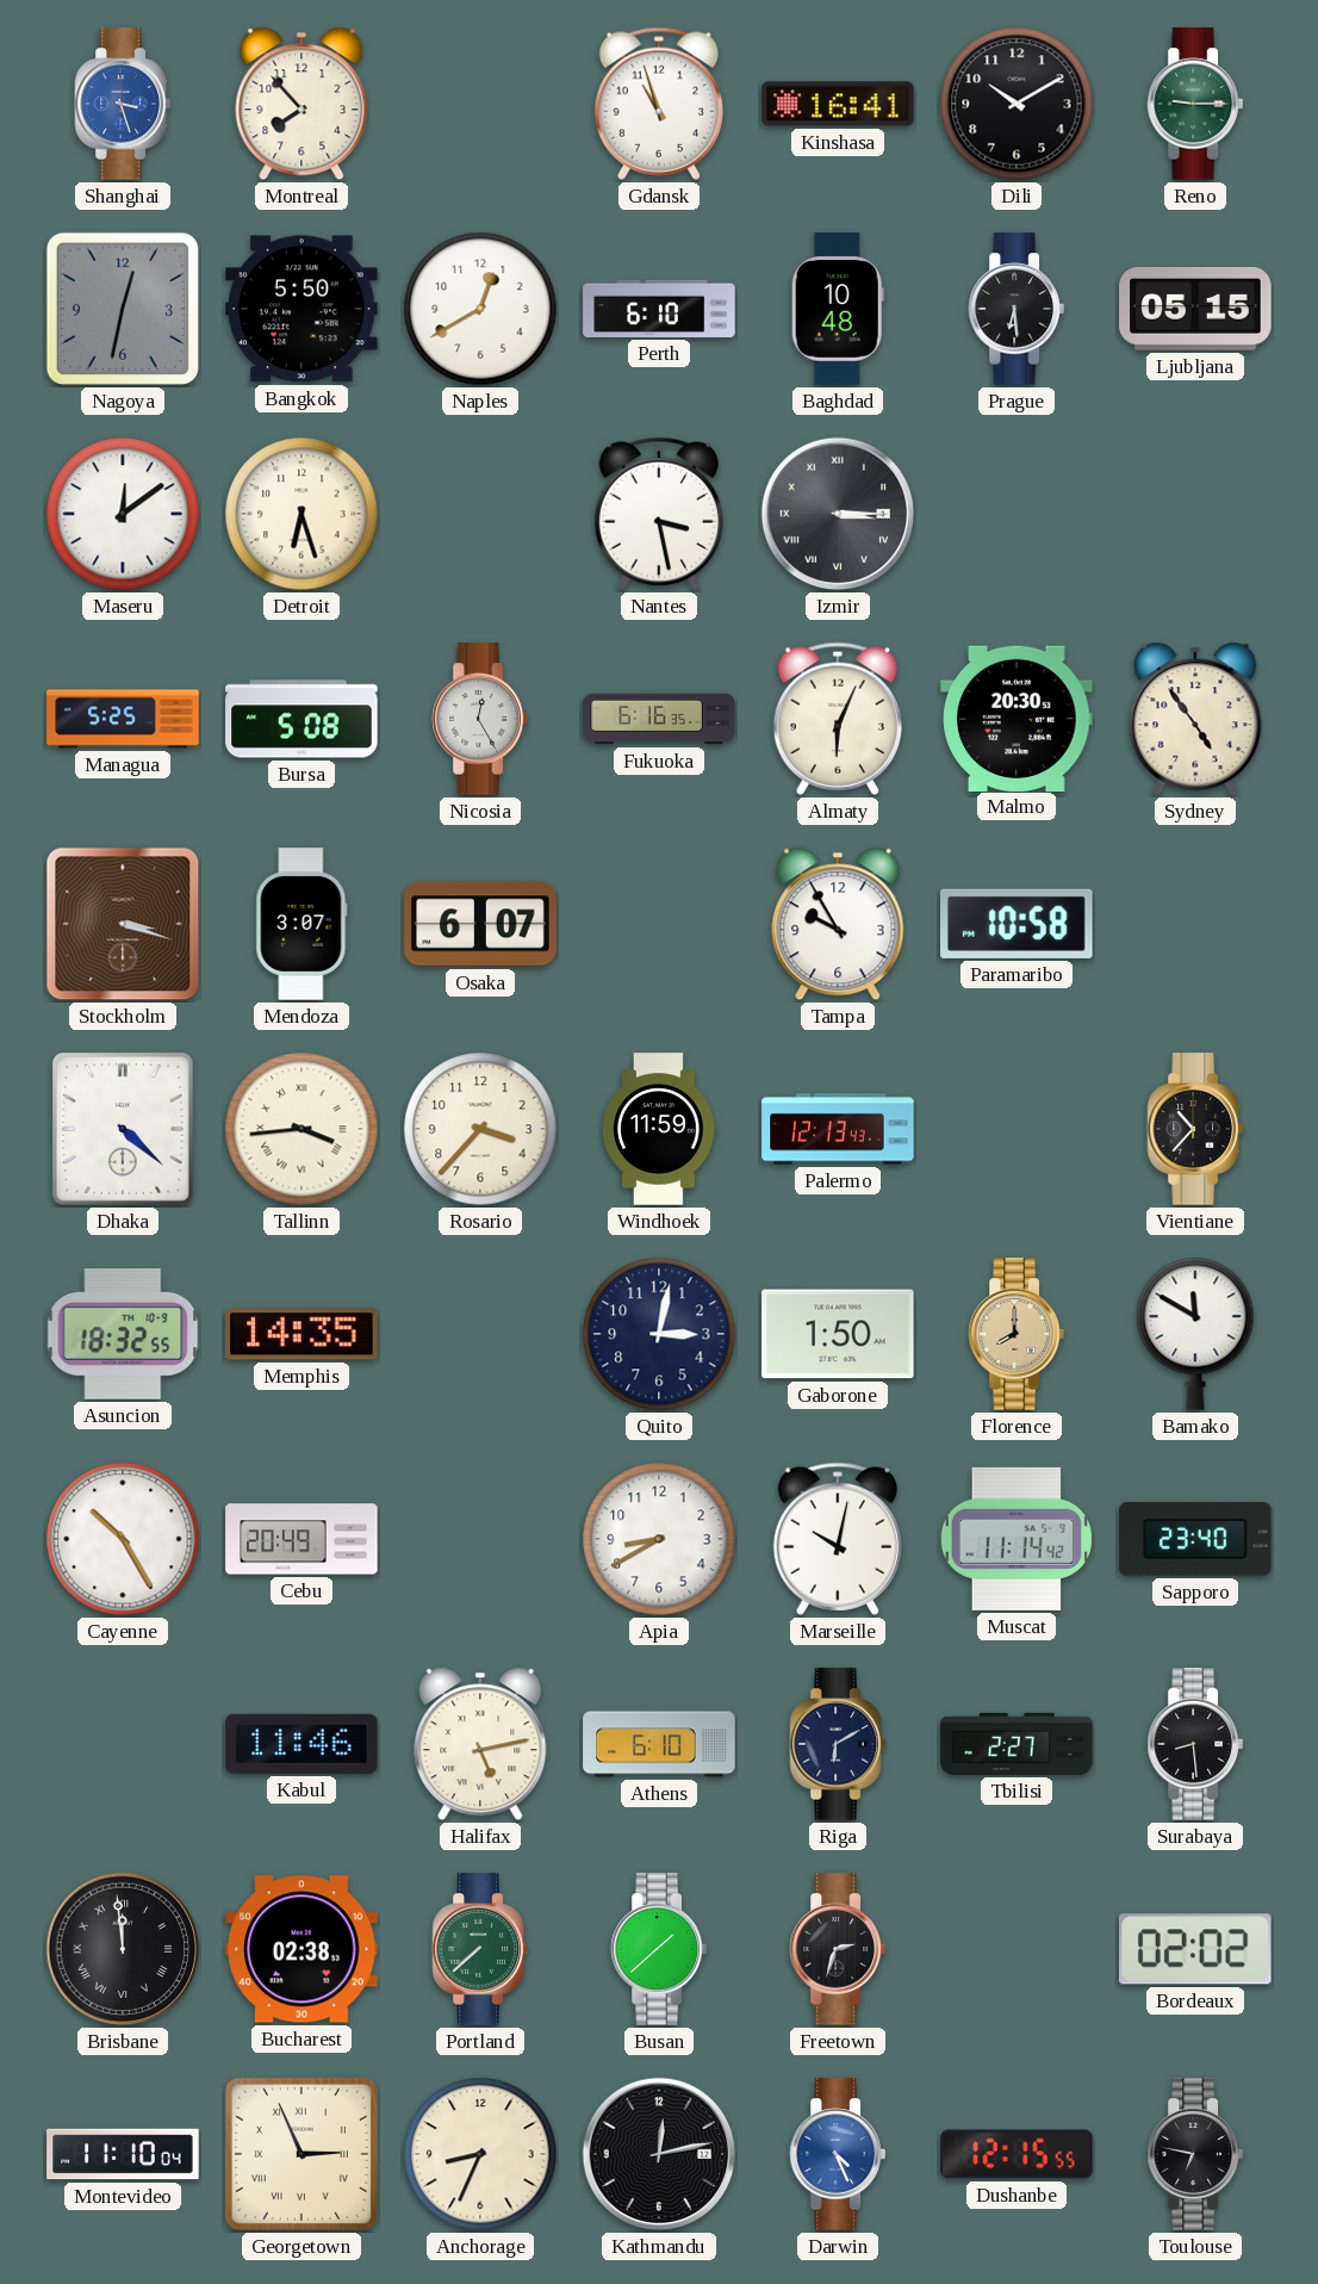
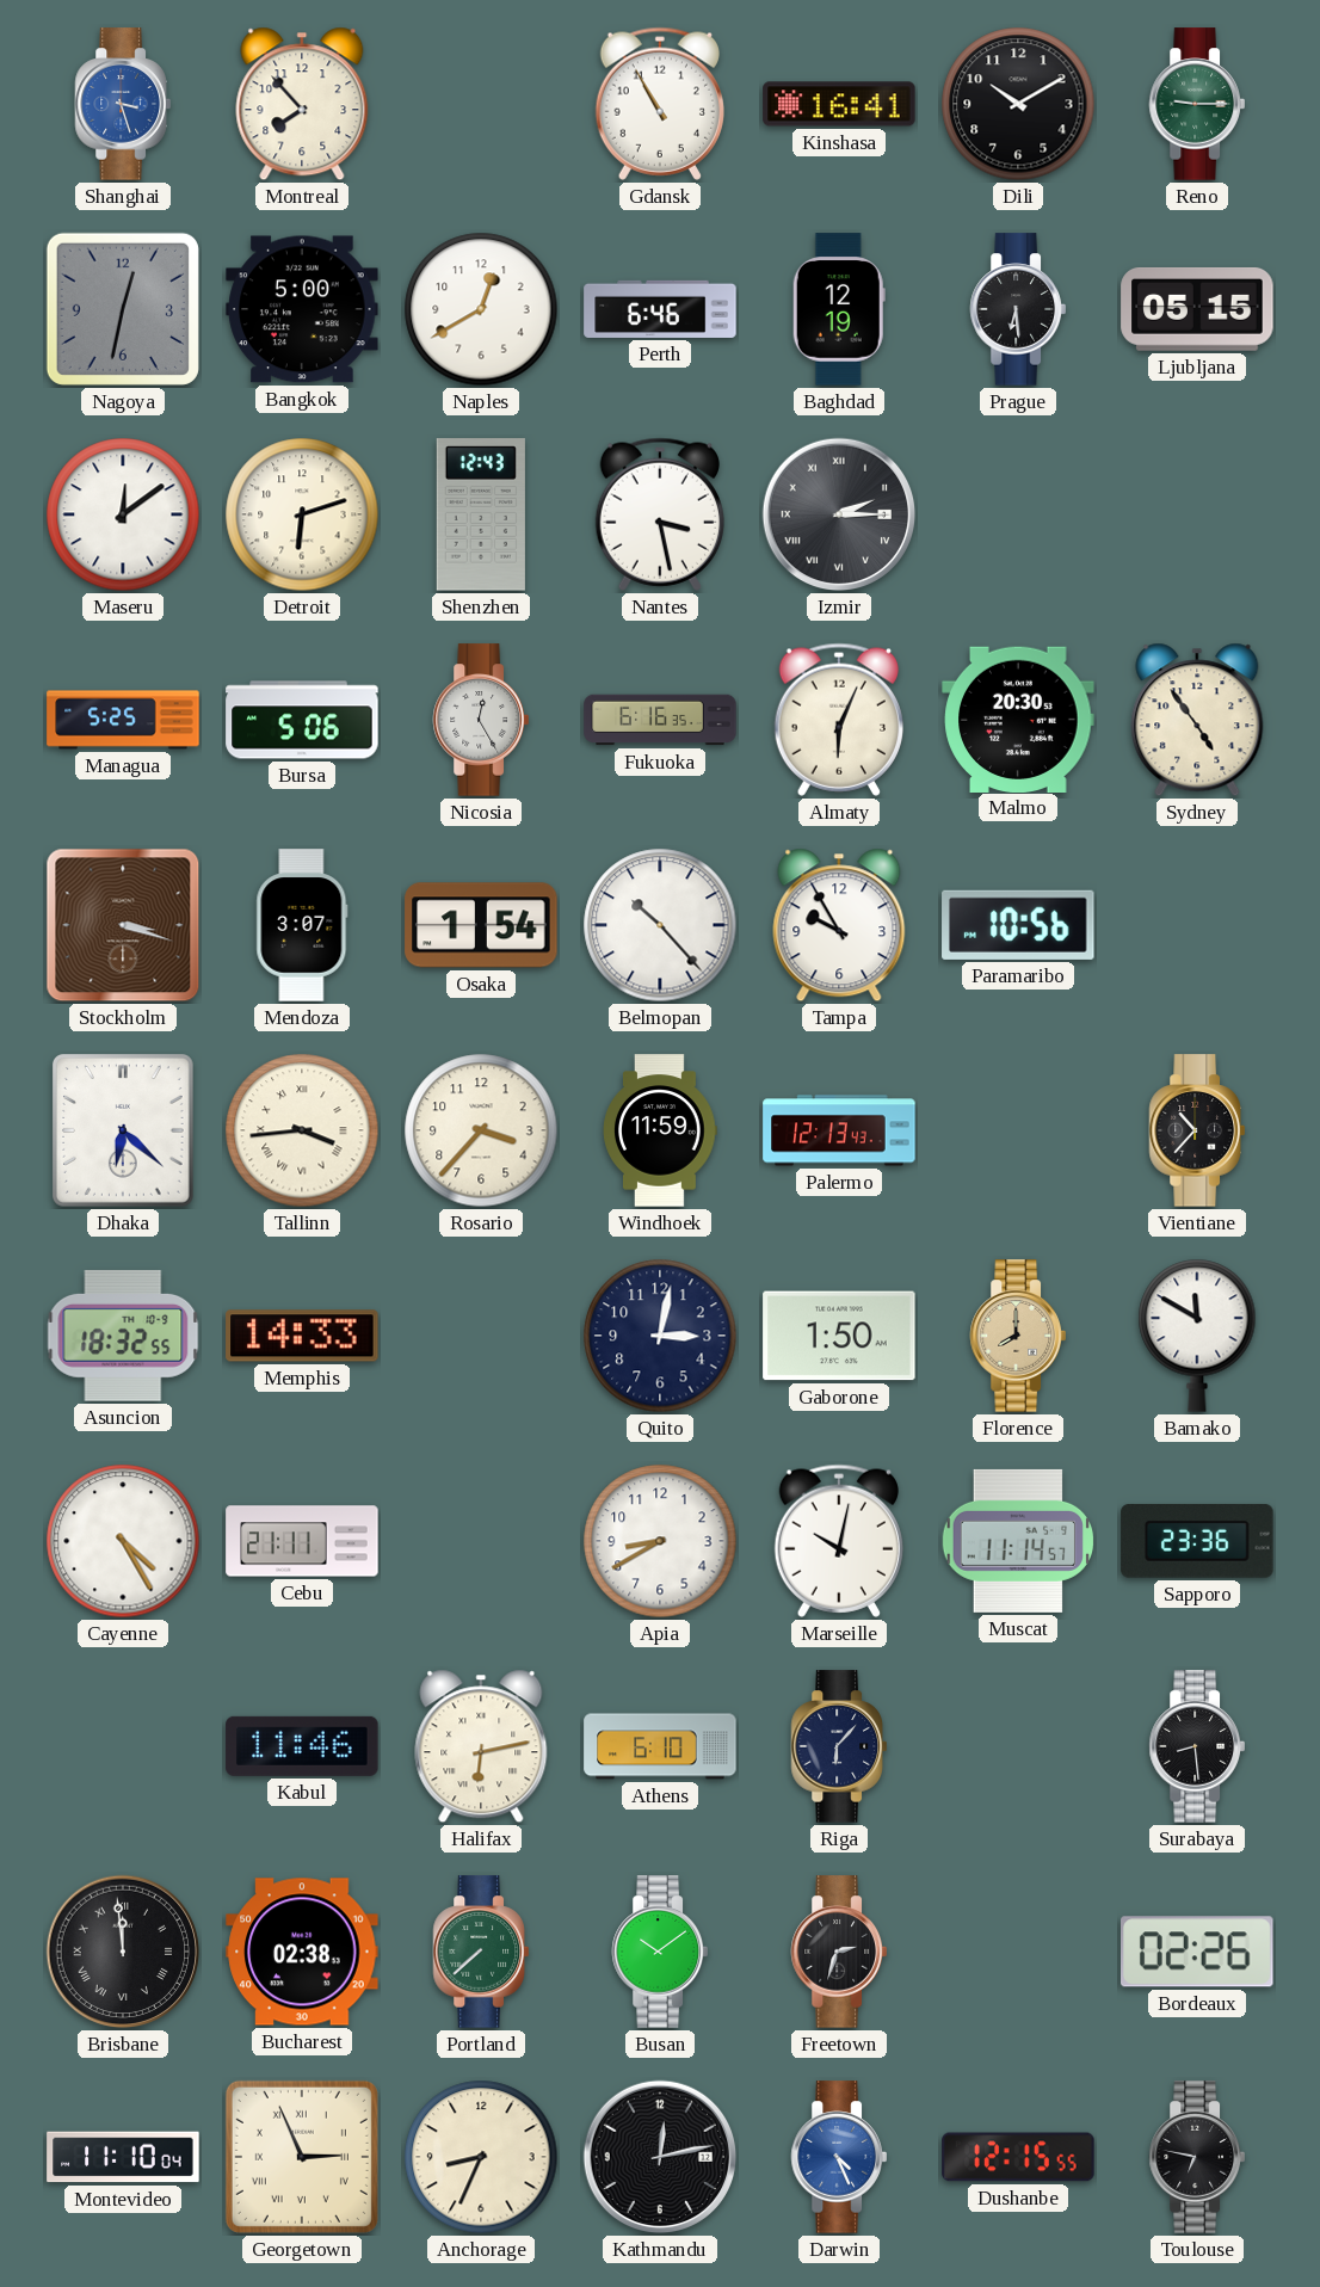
Gdansk: 10:57 -> 10:55 (659, 104)
Bangkok: 5:50 -> 5:00 (302, 309)
Perth: 6:10 -> 6:46 (660, 309)
Baghdad: 10:48 -> 12:19 (839, 309)
Detroit: 6:27 -> 6:12 (302, 514)
Shenzhen: none -> 12:43 (481, 514)
Izmir: 3:15 -> 2:15 (839, 514)
Bursa: 5:08 -> 5:06 (302, 720)
Osaka: 6:07 -> 1:54 (481, 925)
Belmopan: none -> 10:23 (660, 925)
Paramaribo: 10:58 -> 10:56 (1018, 925)
Dhaka: 4:22 -> 6:22 (123, 1132)
Memphis: 14:35 -> 14:33 (302, 1336)
Cayenne: 10:25 -> 4:25 (123, 1541)
Cebu: 20:49 -> 21:11 (302, 1541)
Muscat: 11:14:42 -> 11:14:57 (1017, 1541)
Sapporo: 23:40 -> 23:36 (1197, 1542)
Halifax: 5:13 -> 6:13 (481, 1746)
Riga: 6:10 -> 6:07 (839, 1746)
Tbilisi: 2:27 -> none (1017, 1744)
Busan: 1:38 -> 10:09 (660, 1952)
Bordeaux: 02:02 -> 02:26 (1197, 1952)
